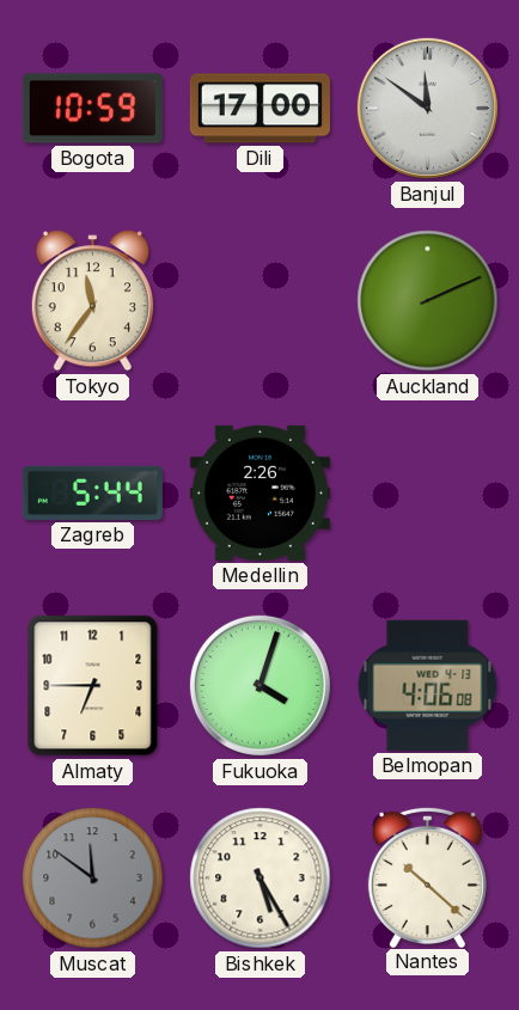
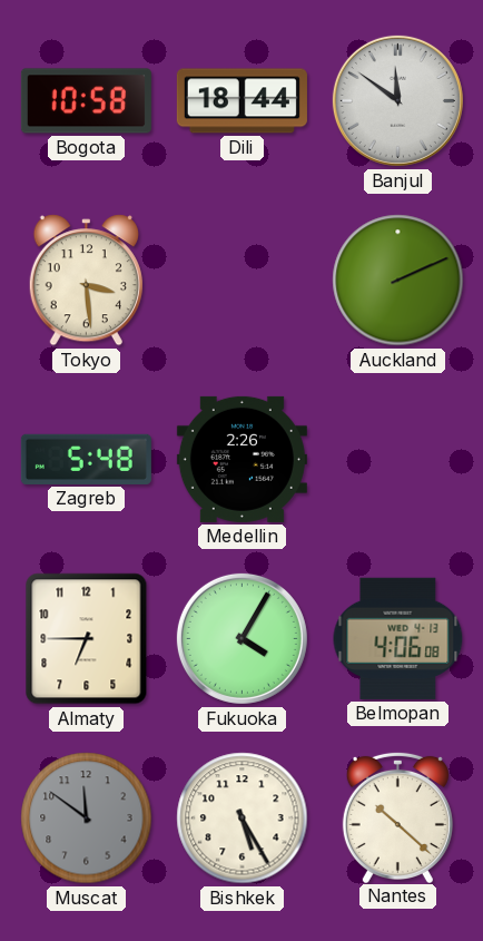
Bogota: 10:59 -> 10:58 (86, 101)
Dili: 17:00 -> 18:44 (241, 101)
Tokyo: 11:36 -> 3:29 (86, 281)
Zagreb: 5:44 -> 5:48 (86, 459)
Fukuoka: 4:03 -> 4:05 (241, 638)
